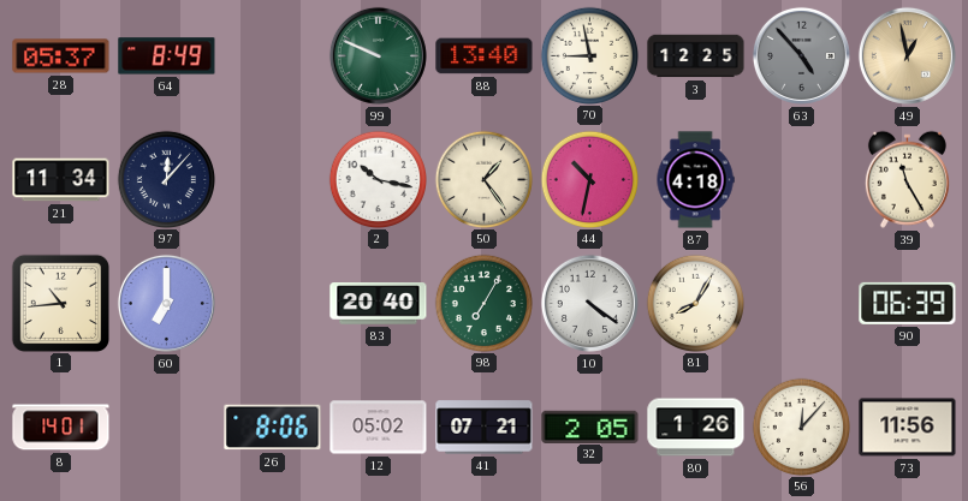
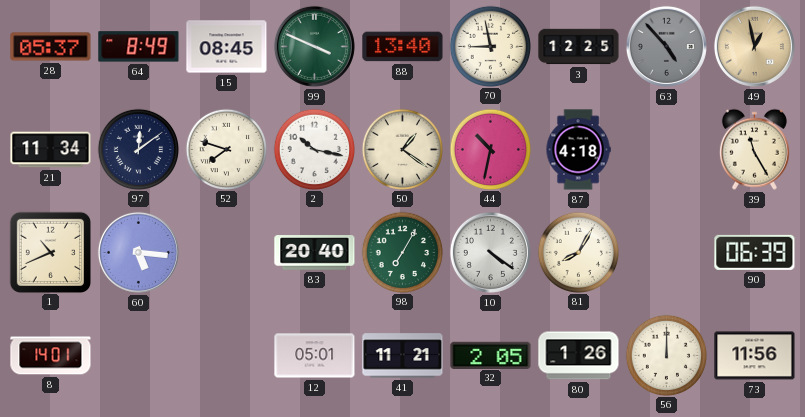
15: none -> 08:45 (227, 47)
99: 9:49 -> 3:49 (314, 46)
97: 12:07 -> 12:09 (138, 149)
52: none -> 7:48 (226, 149)
50: 1:24 -> 1:21 (402, 149)
1: 10:44 -> 10:41 (50, 252)
60: 7:00 -> 5:16 (138, 252)
26: 8:06 -> none (273, 428)
12: 05:02 -> 05:01 (315, 356)
41: 07:21 -> 11:21 (403, 356)
56: 12:07 -> 12:00 (666, 355)
